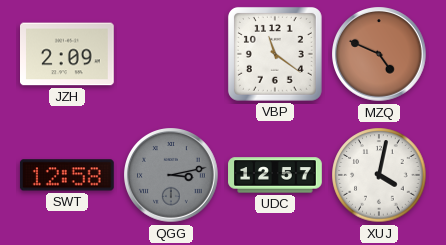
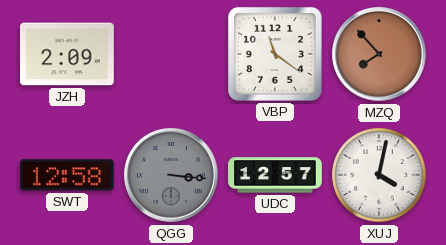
MZQ: 4:49 -> 7:53 (379, 54)
QGG: 3:13 -> 3:16 (171, 175)
